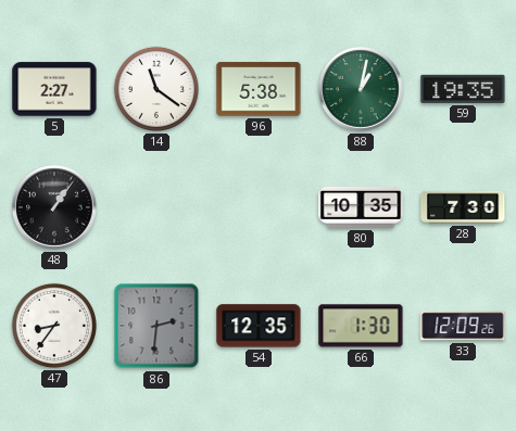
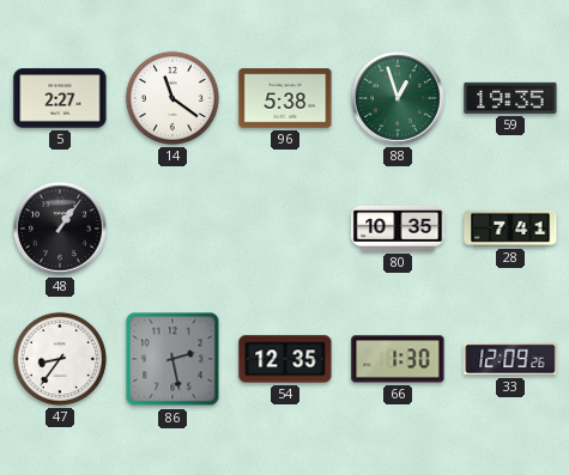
88: 1:02 -> 12:57 (399, 99)
28: 7:30 -> 7:41 (510, 229)
86: 2:31 -> 2:28 (172, 359)
